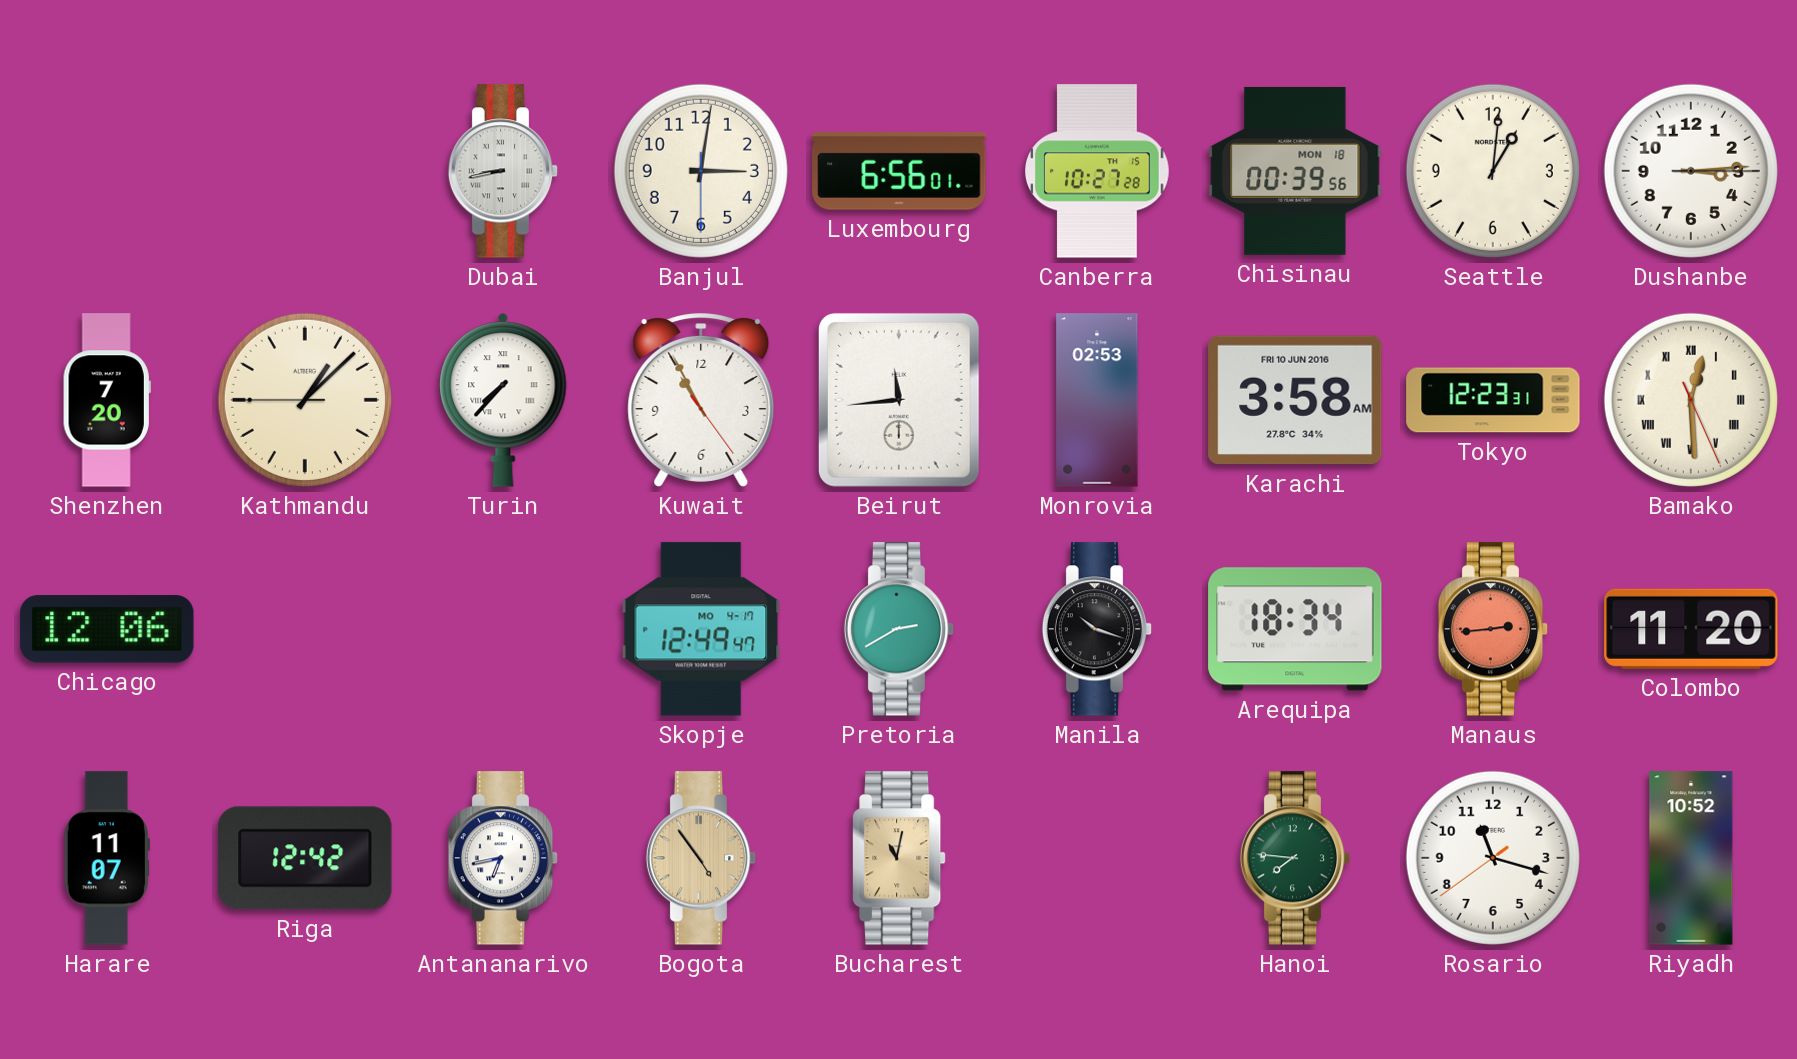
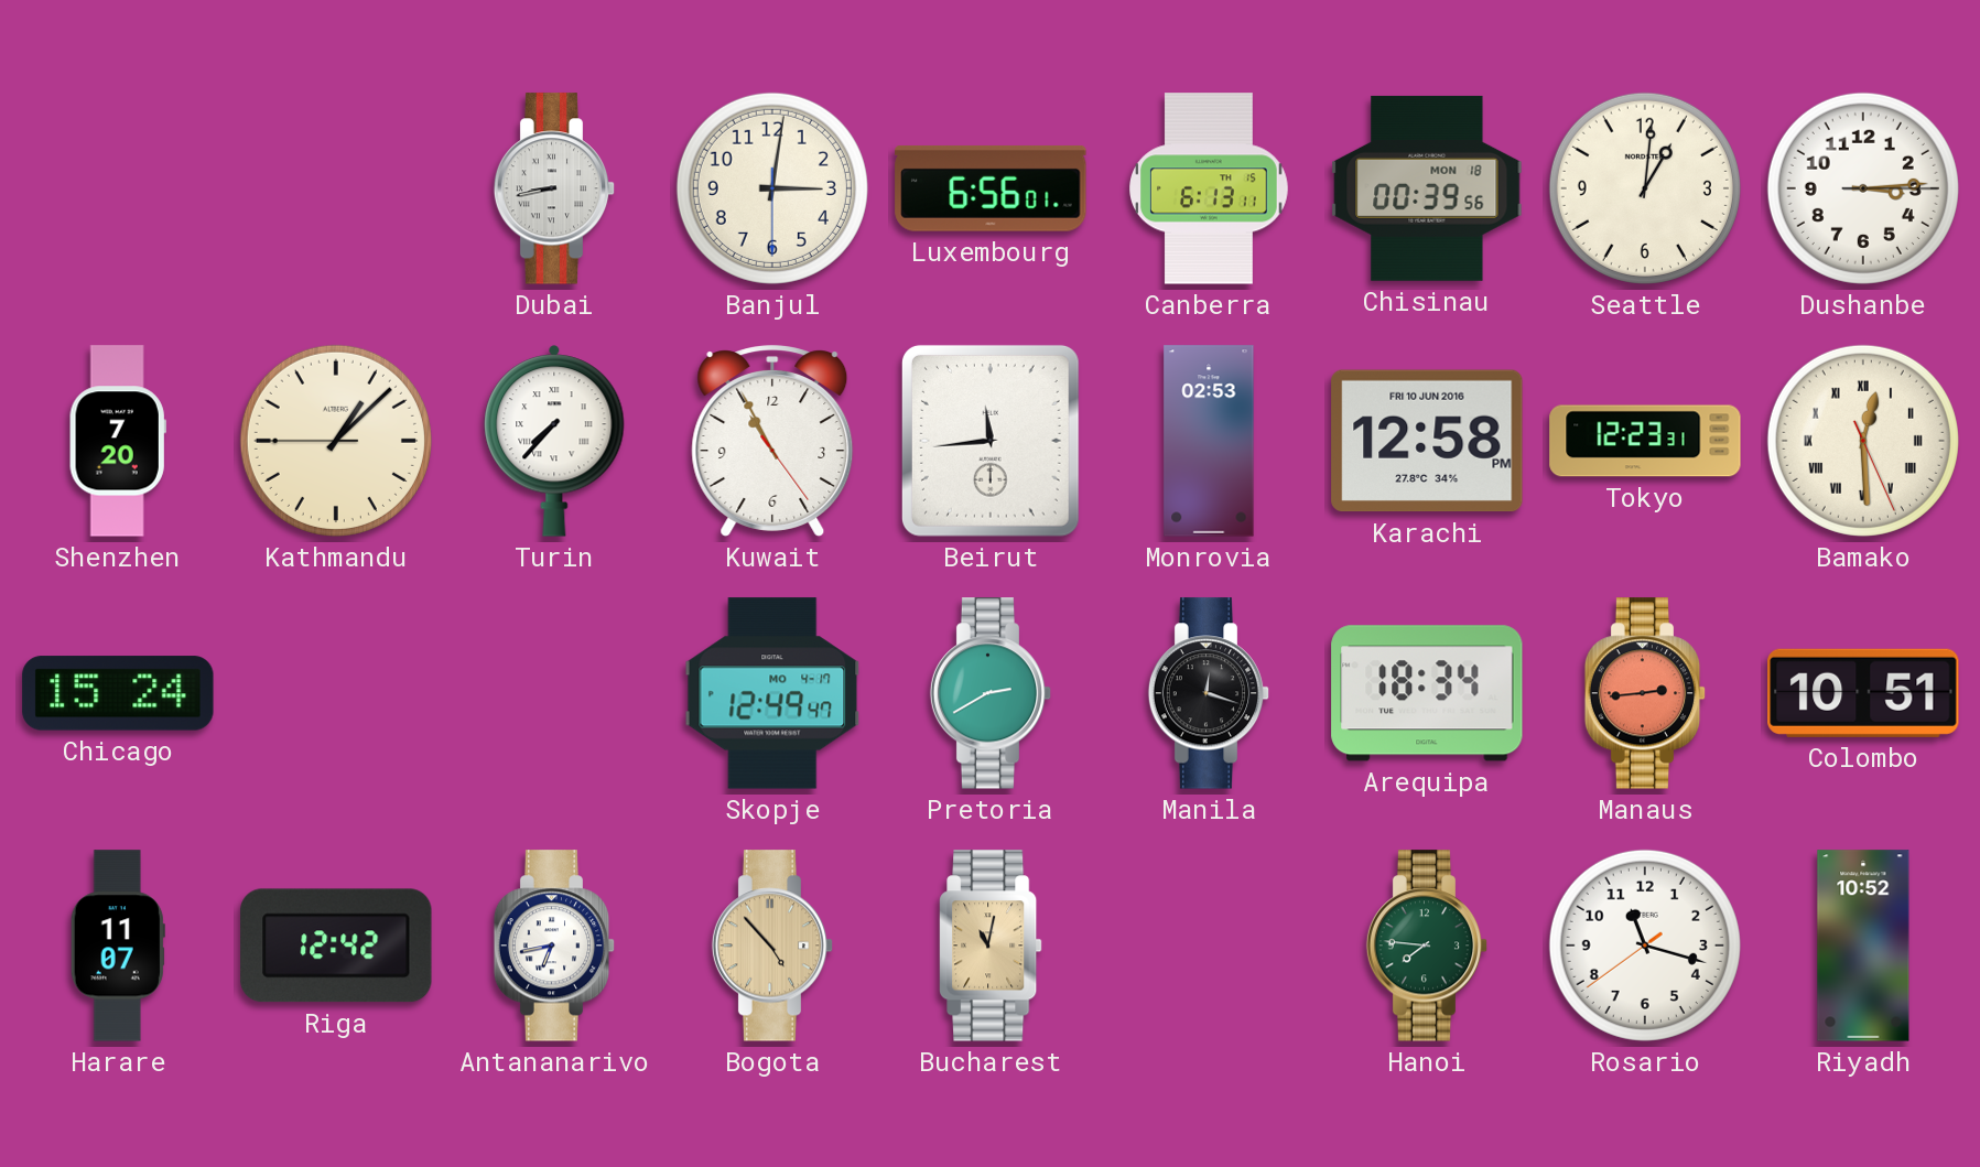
Canberra: 10:27 -> 6:13 (1209, 188)
Karachi: 3:58 -> 12:58 (1427, 441)
Chicago: 12:06 -> 15:24 (118, 693)
Manila: 10:18 -> 12:18 (1209, 693)
Colombo: 11:20 -> 10:51 (1863, 693)
Bogota: 4:54 -> 4:53 (772, 946)
